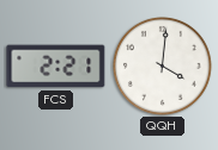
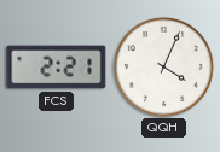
QQH: 4:01 -> 4:04 (163, 66)
